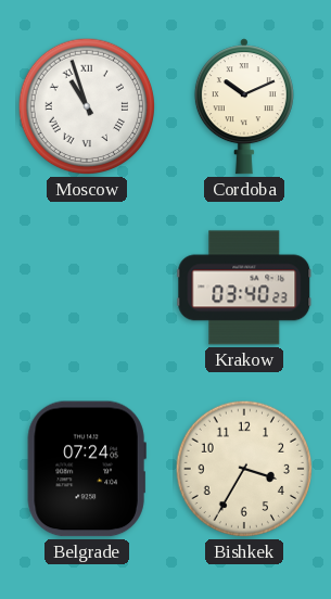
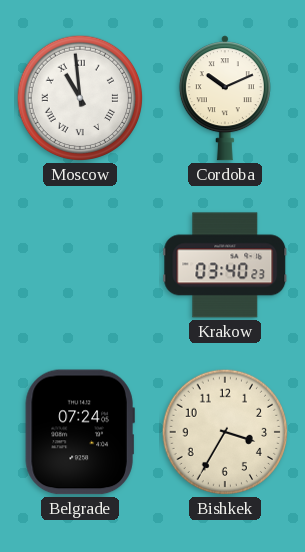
Moscow: 10:57 -> 10:59 (80, 98)
